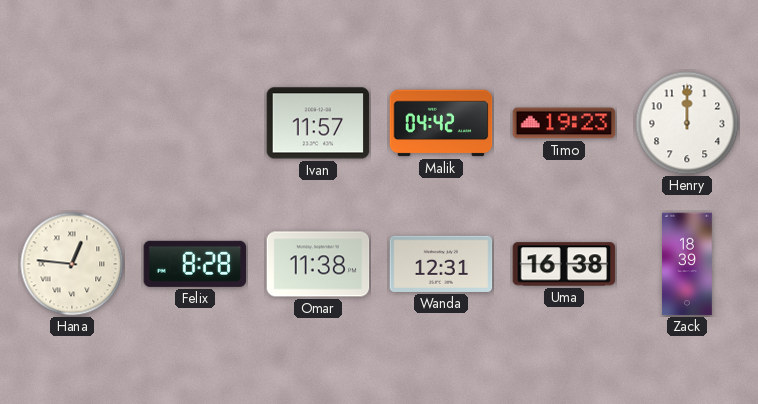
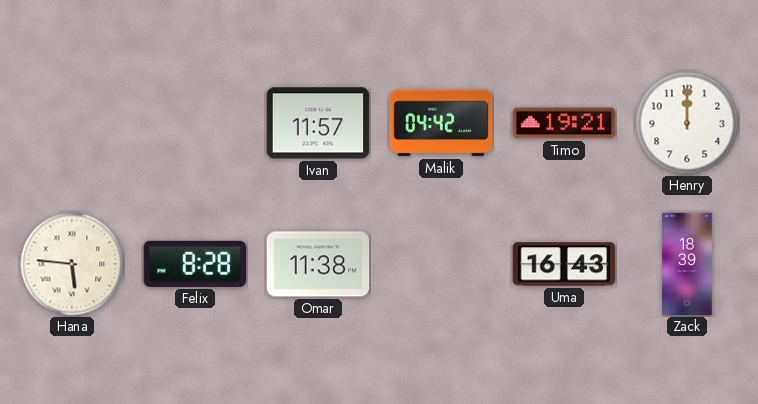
Timo: 19:23 -> 19:21 (564, 123)
Hana: 12:46 -> 5:46 (72, 264)
Wanda: 12:31 -> none (441, 264)
Uma: 16:38 -> 16:43 (564, 264)
